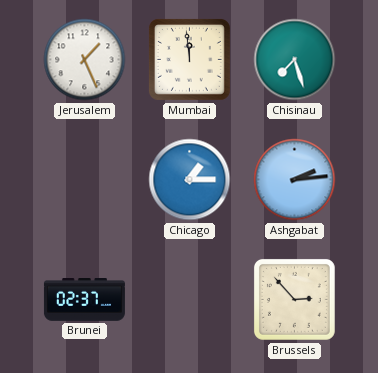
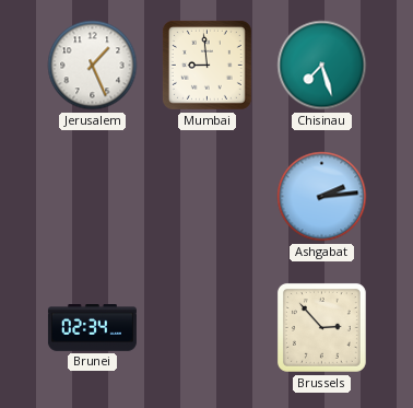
Mumbai: 11:59 -> 8:59 (206, 65)
Chicago: 1:15 -> none (190, 180)
Brunei: 02:37 -> 02:34 (92, 328)
